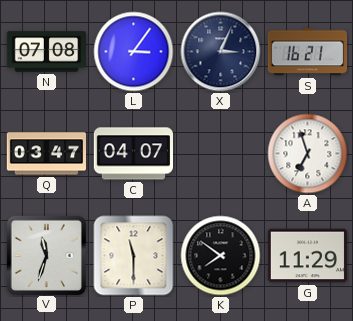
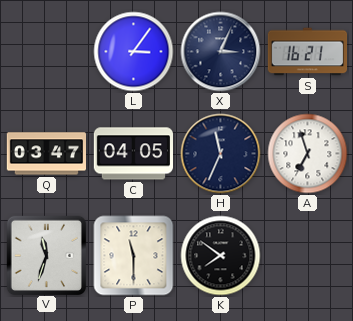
N: 07:08 -> none (47, 52)
C: 04:07 -> 04:05 (133, 154)
H: none -> 11:34 (221, 154)
G: 11:29 -> none (307, 256)
